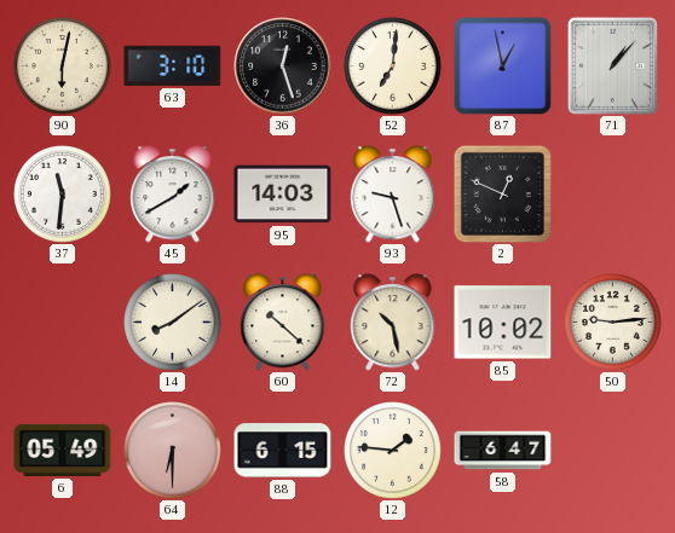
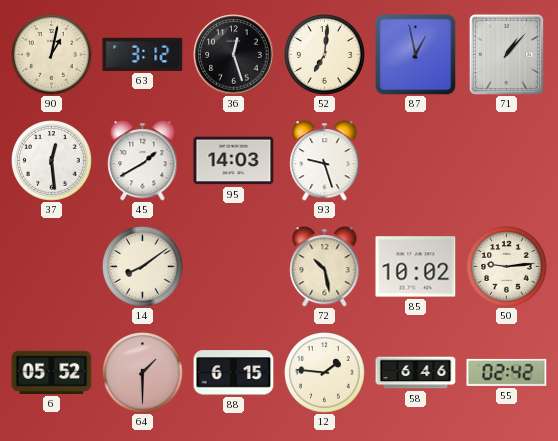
90: 6:02 -> 1:02 (52, 55)
63: 3:10 -> 3:12 (143, 54)
37: 11:31 -> 12:29 (52, 161)
2: 12:49 -> none (502, 193)
60: 10:22 -> none (283, 323)
6: 05:49 -> 05:52 (52, 372)
64: 6:30 -> 1:30 (143, 373)
58: 6:47 -> 6:46 (416, 373)
55: none -> 02:42 (507, 372)
